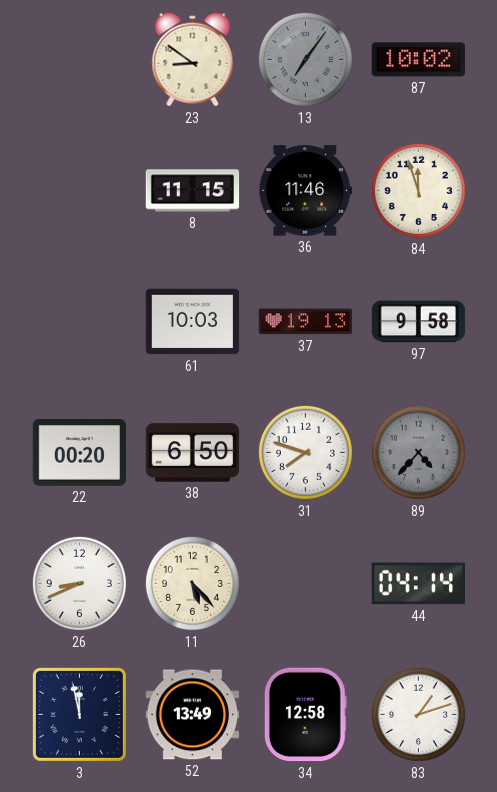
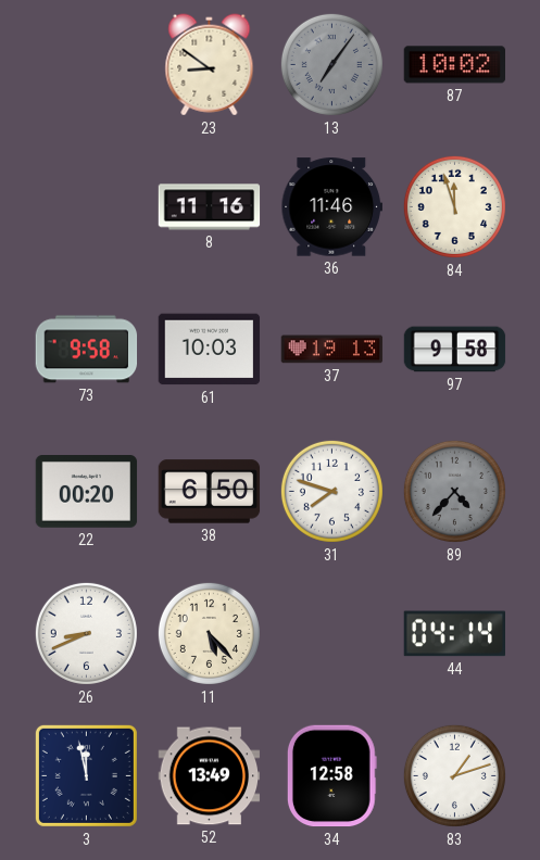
8: 11:15 -> 11:16 (210, 207)
73: none -> 9:58 (87, 350)
